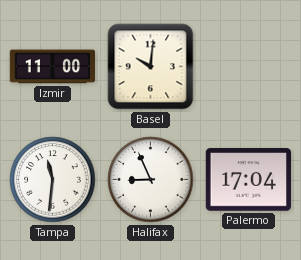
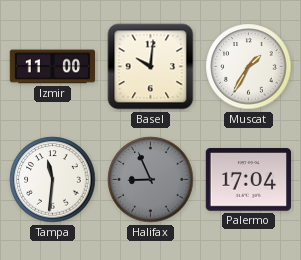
Muscat: none -> 1:35 (249, 67)
Halifax dial: white -> grey (151, 180)
